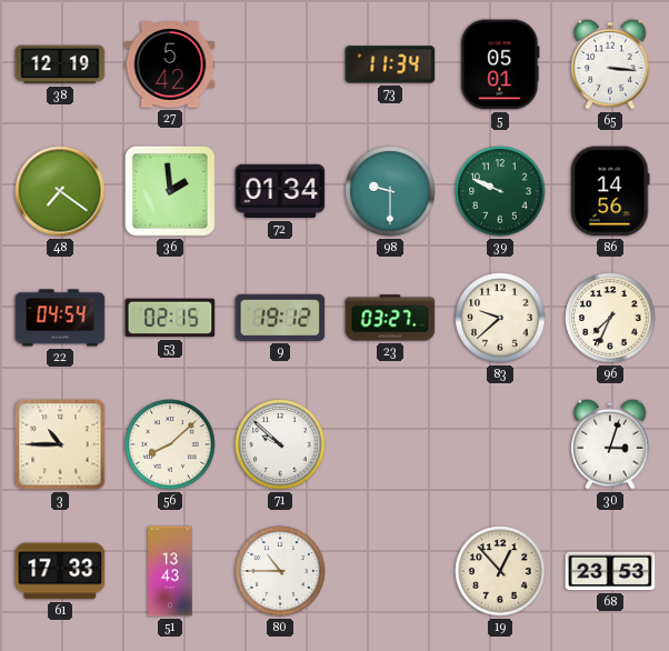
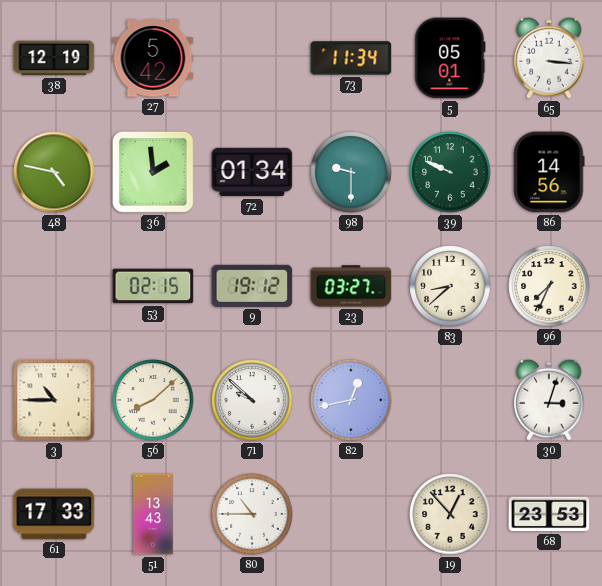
48: 7:21 -> 4:47 (54, 172)
22: 04:54 -> none (60, 318)
83: 9:38 -> 8:38 (450, 286)
82: none -> 12:43 (351, 400)
